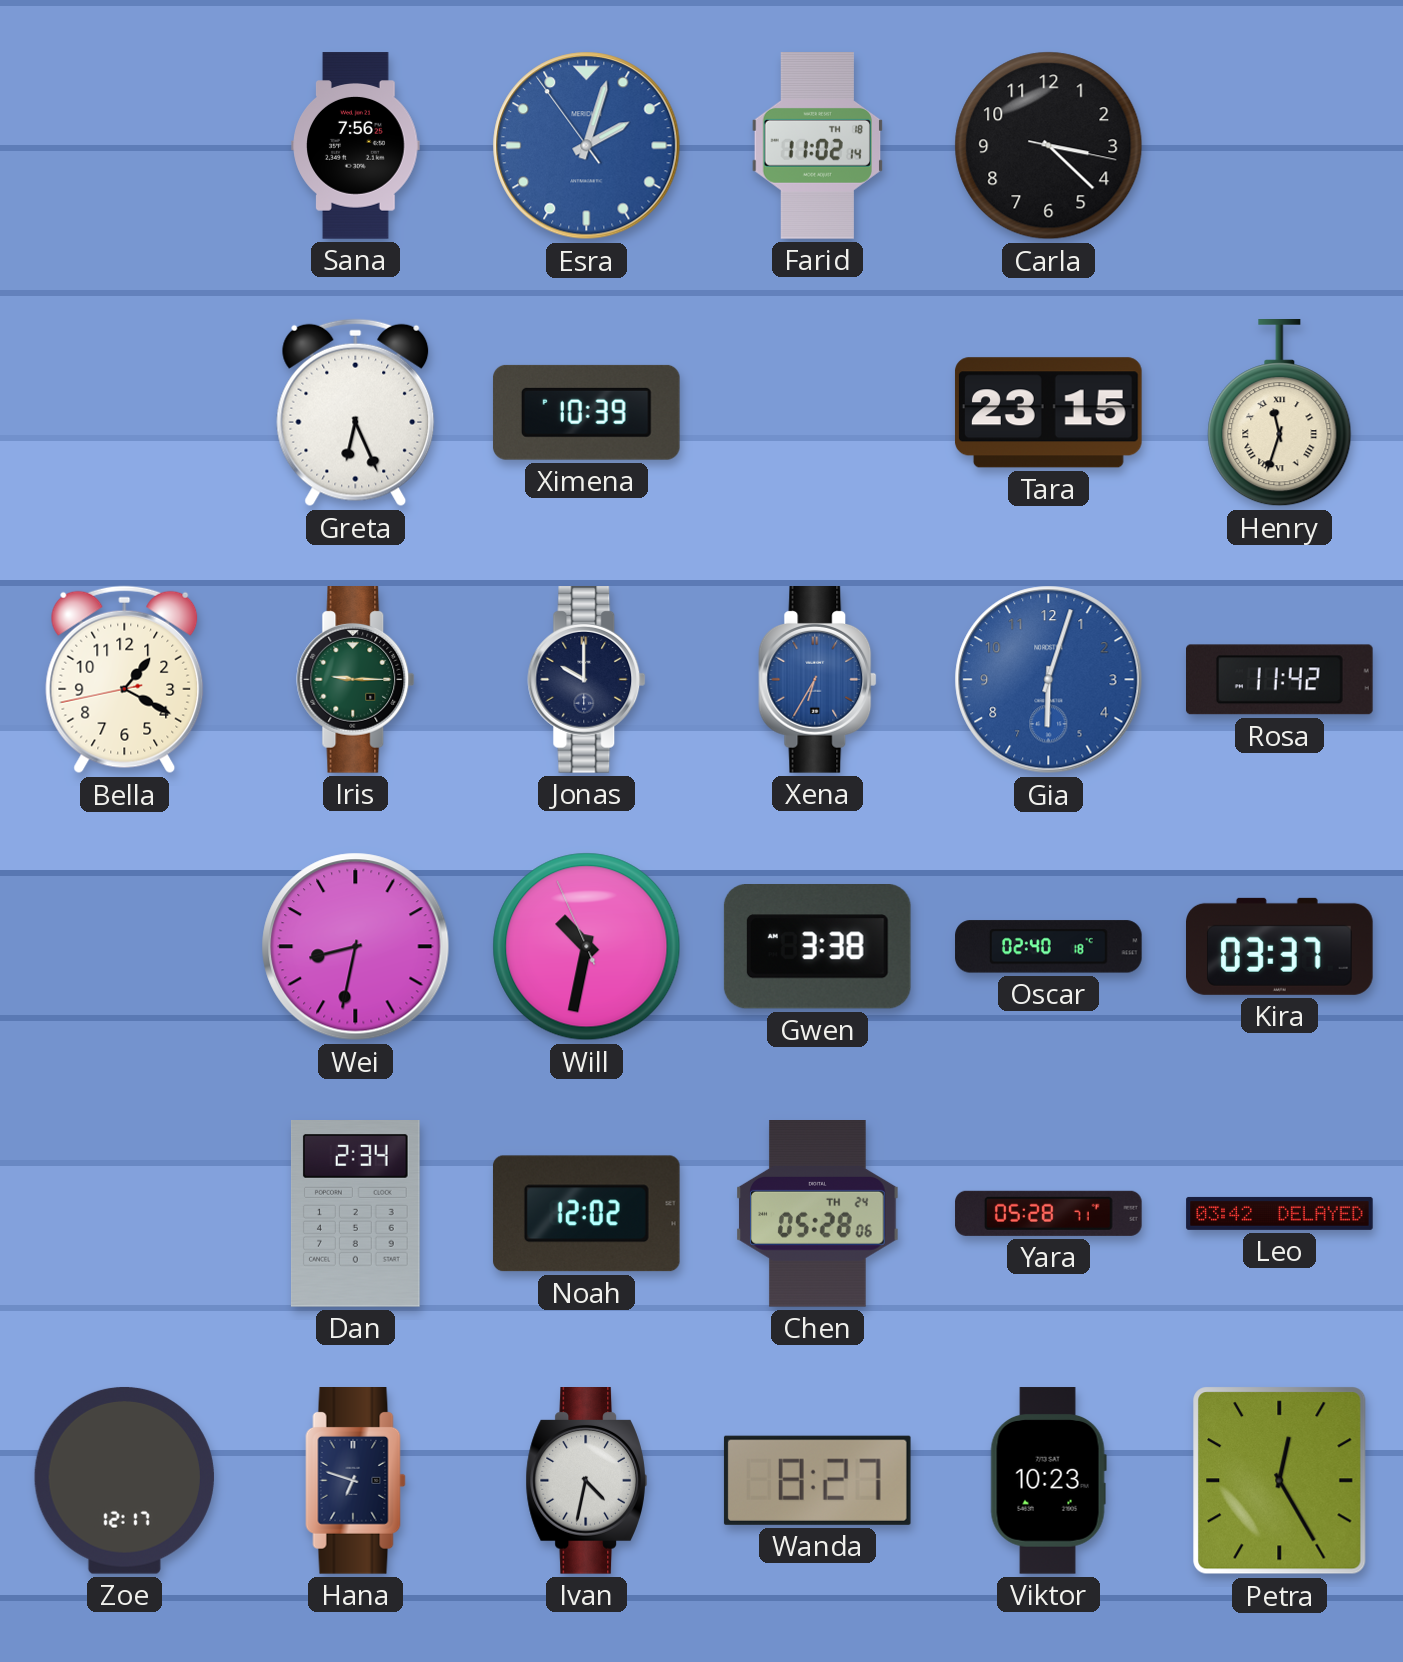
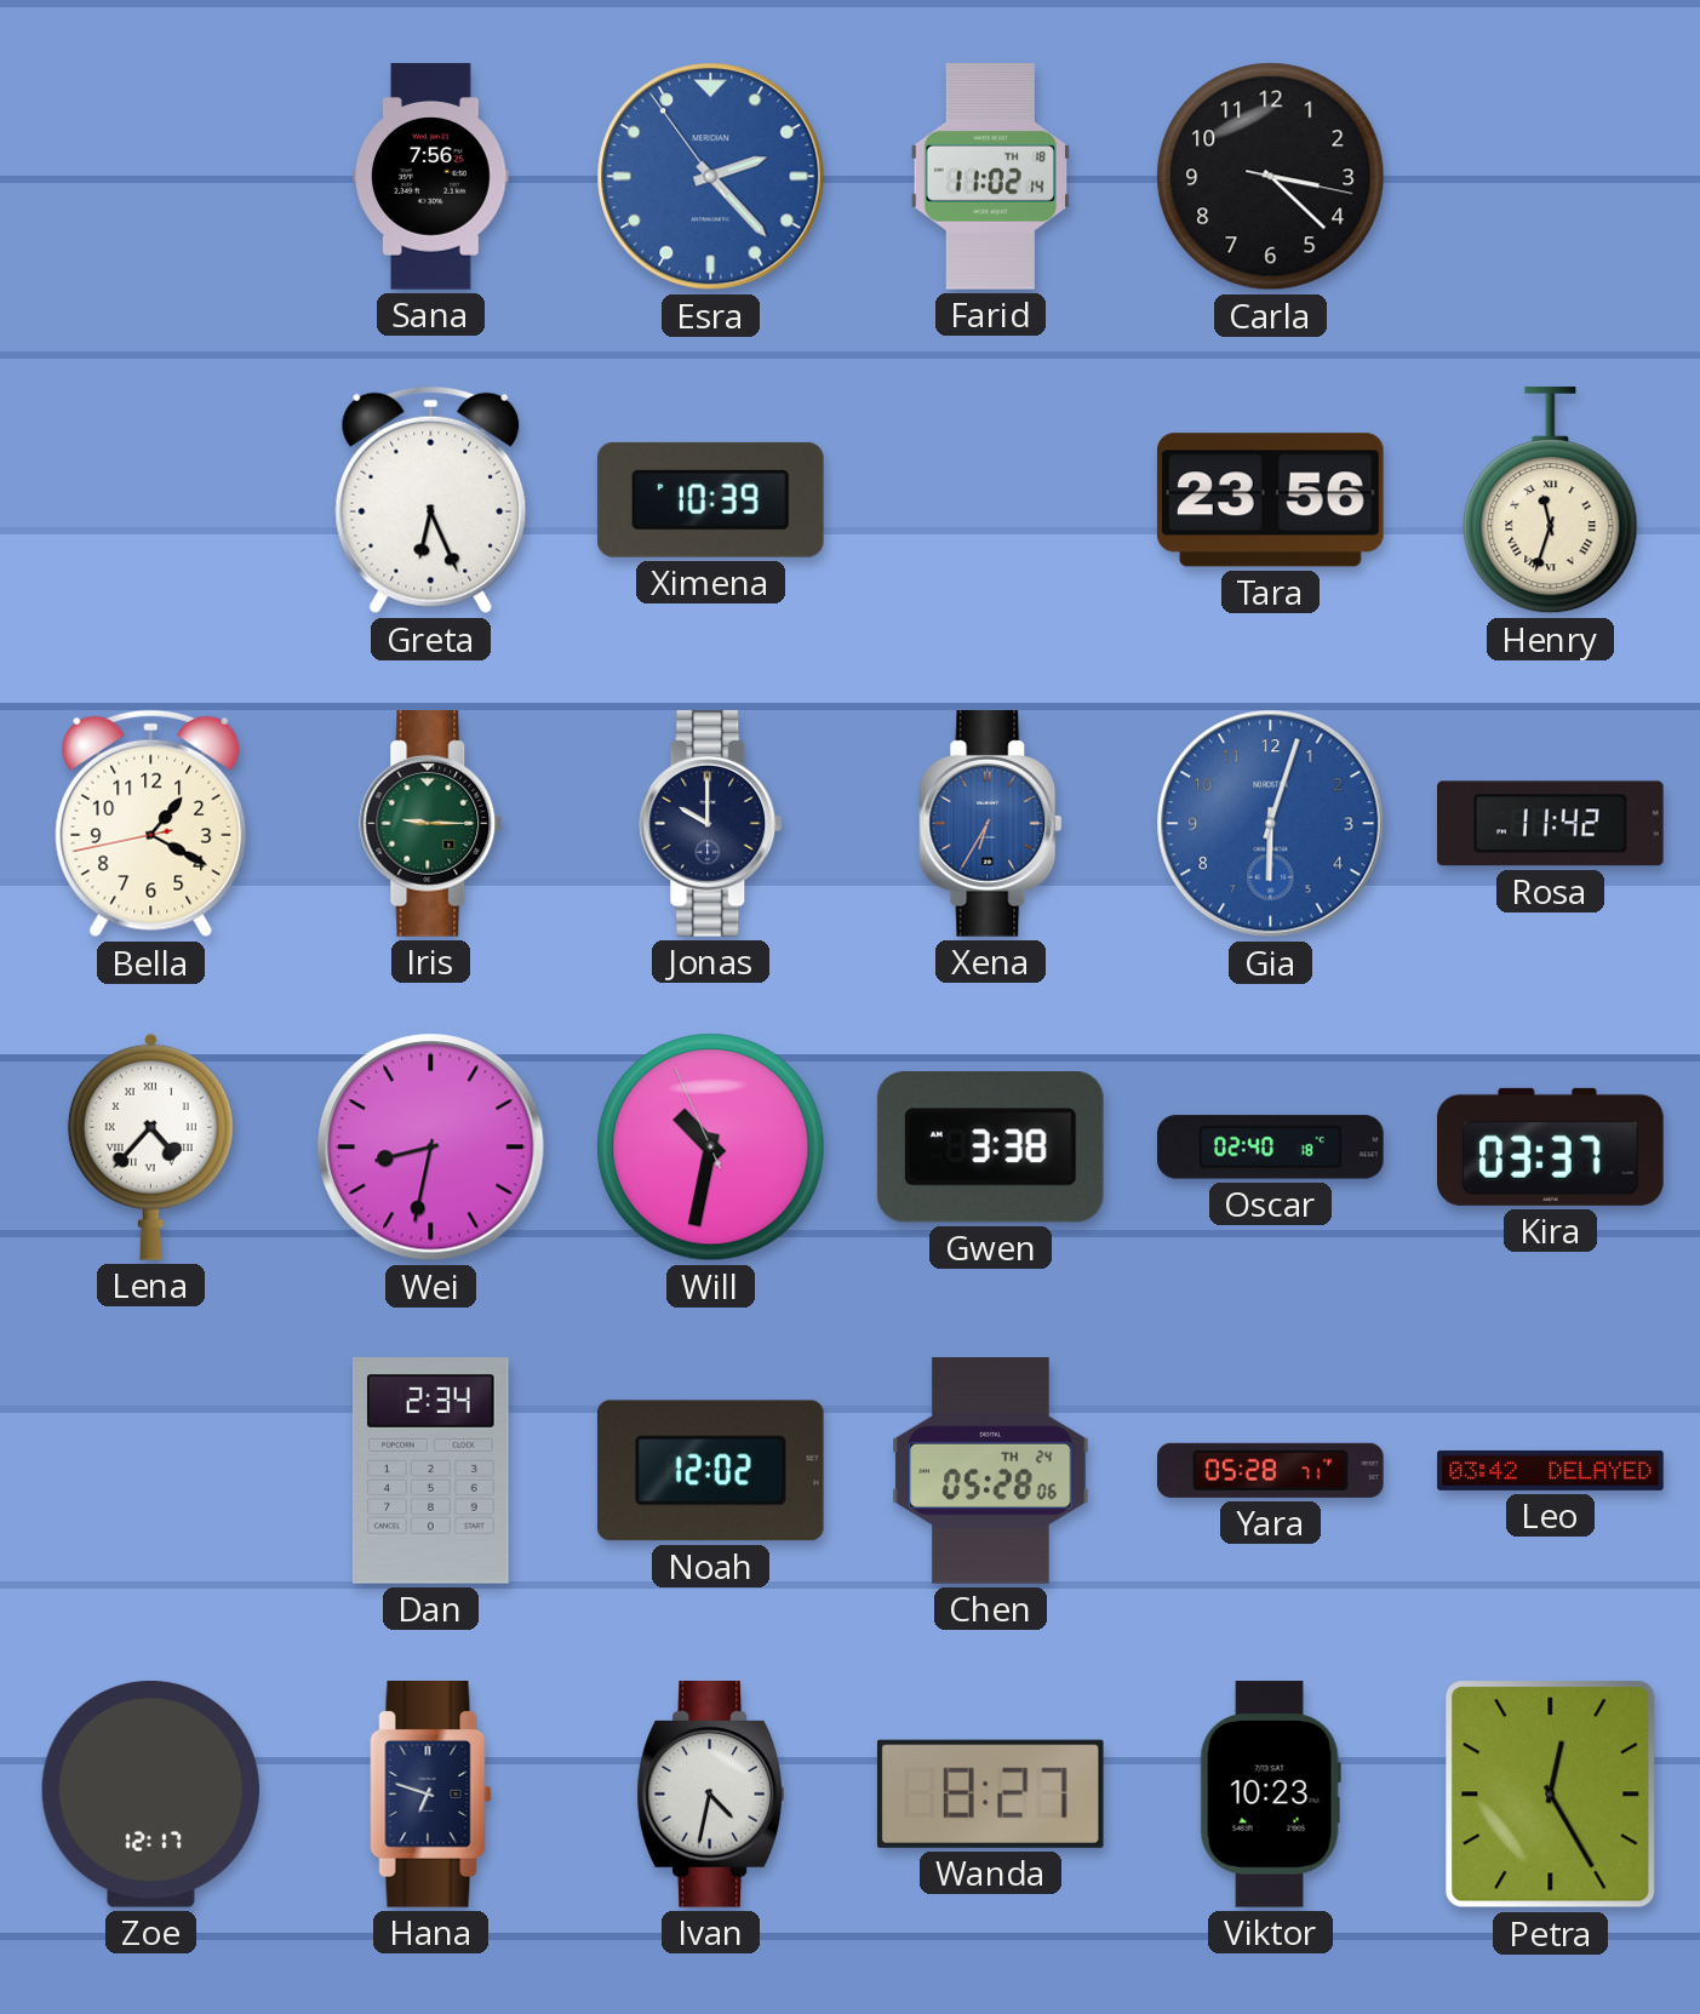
Esra: 2:02 -> 2:22 (711, 177)
Tara: 23:15 -> 23:56 (1270, 500)
Lena: none -> 4:37 (150, 1146)
